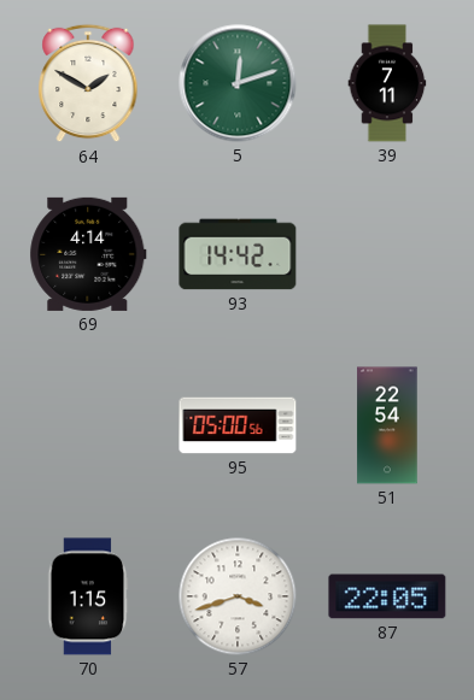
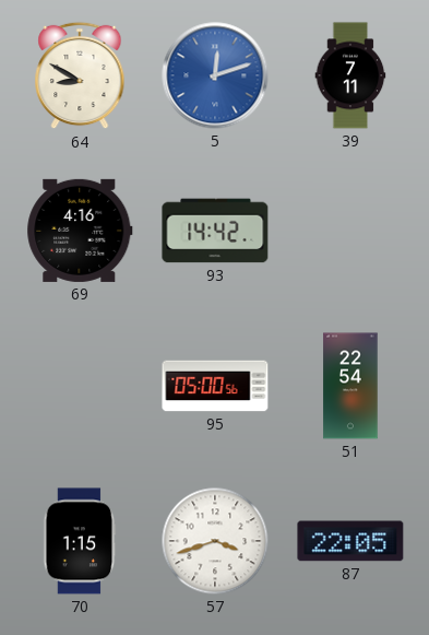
64: 1:50 -> 8:50 (80, 75)
5 dial: green -> blue (215, 75)
69: 4:14 -> 4:16 (80, 231)
